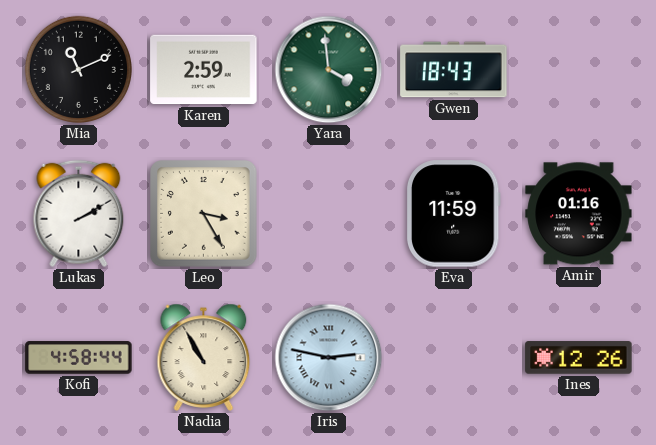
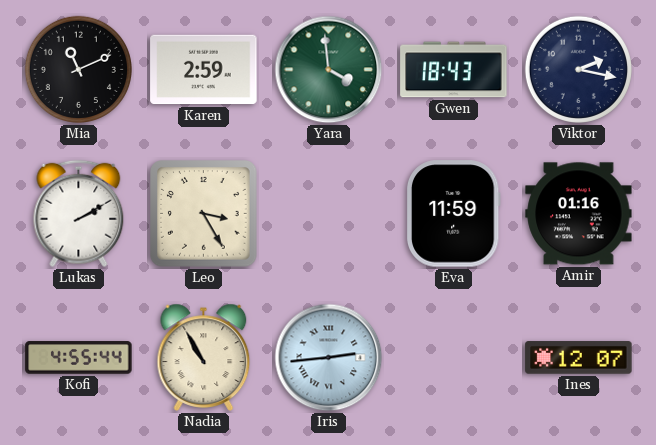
Viktor: none -> 2:17 (578, 69)
Kofi: 4:58 -> 4:55 (79, 358)
Iris: 2:47 -> 2:44 (329, 358)
Ines: 12:26 -> 12:07 (579, 358)
